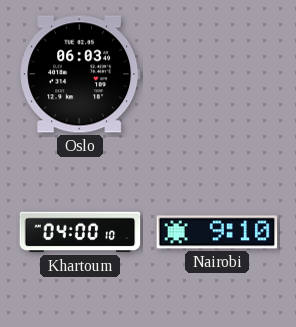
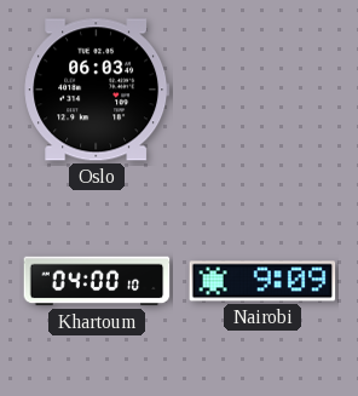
Nairobi: 9:10 -> 9:09 (262, 281)
